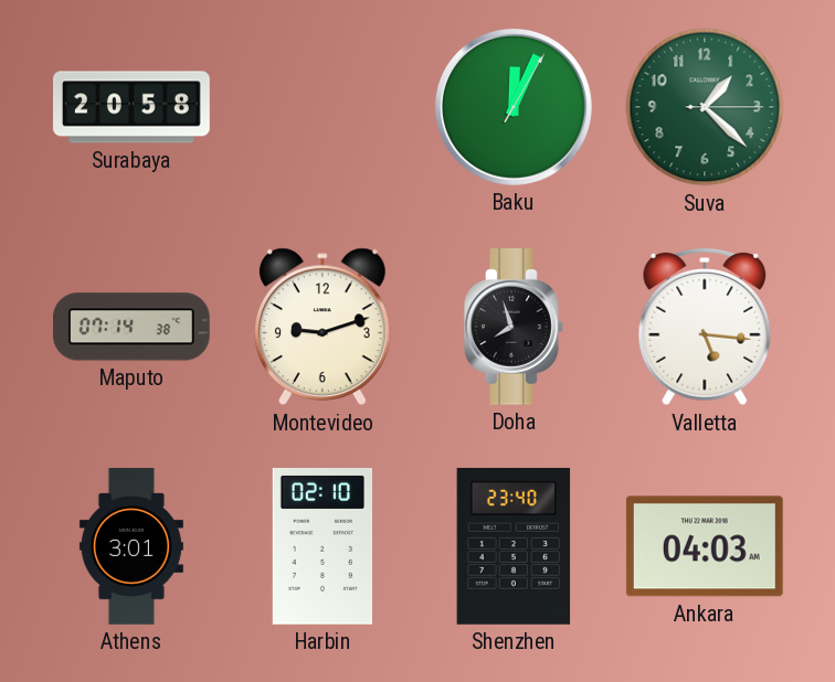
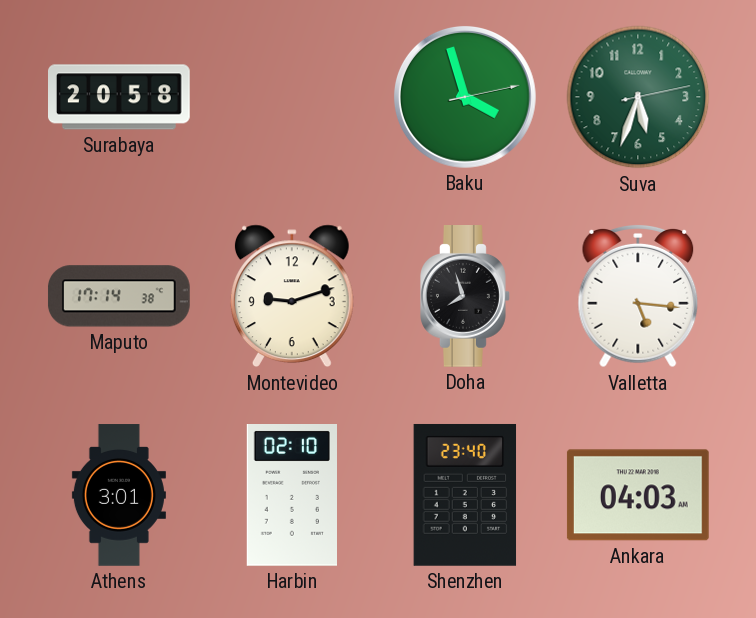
Baku: 12:04 -> 3:57 (465, 97)
Suva: 1:22 -> 5:33 (638, 97)
Maputo: 07:14 -> 17:14 (119, 296)
